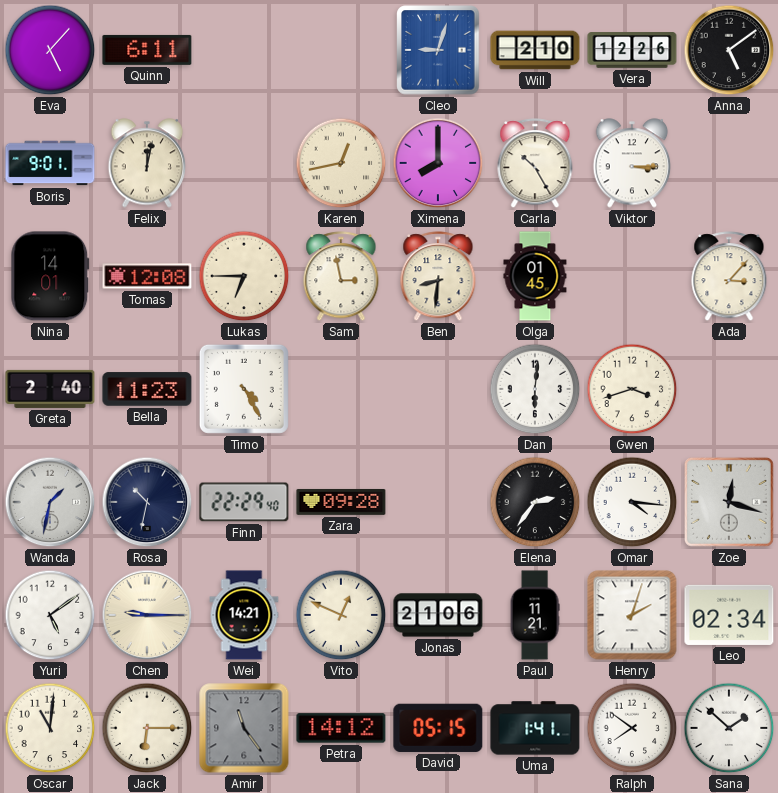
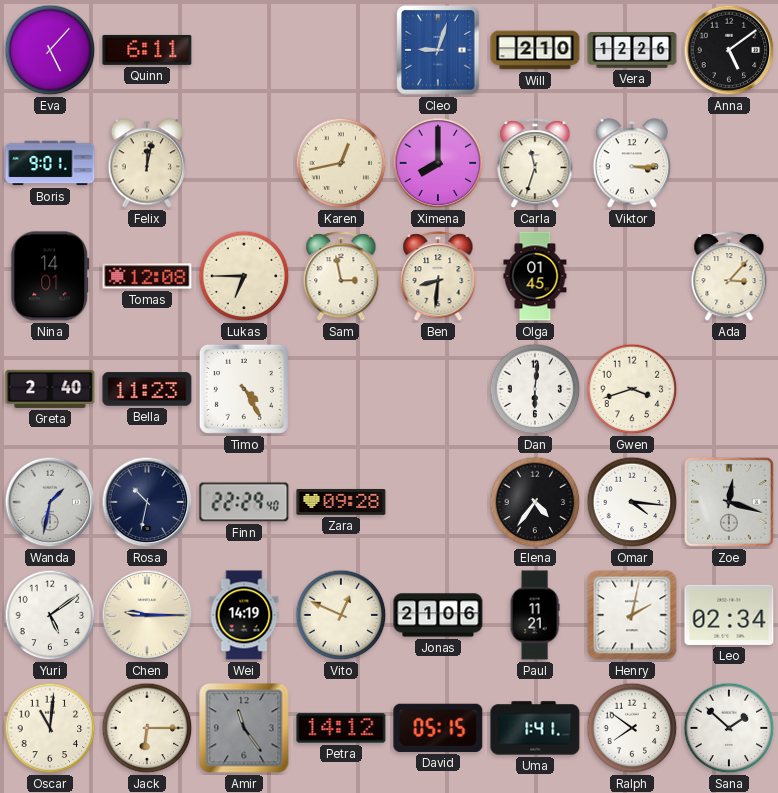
Carla: 10:25 -> 11:33 (535, 164)
Elena: 2:36 -> 4:36 (535, 502)
Wei: 14:21 -> 14:19 (244, 615)
Henry: 2:03 -> 2:02 (632, 615)
